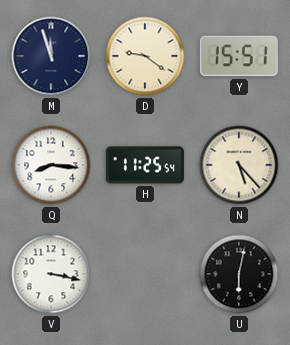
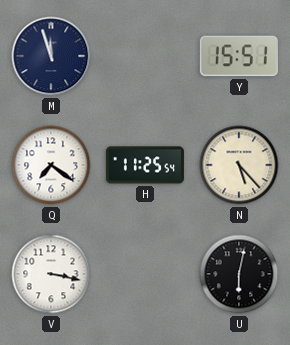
D: 9:21 -> none (145, 56)
Q: 8:16 -> 7:21 (51, 165)
